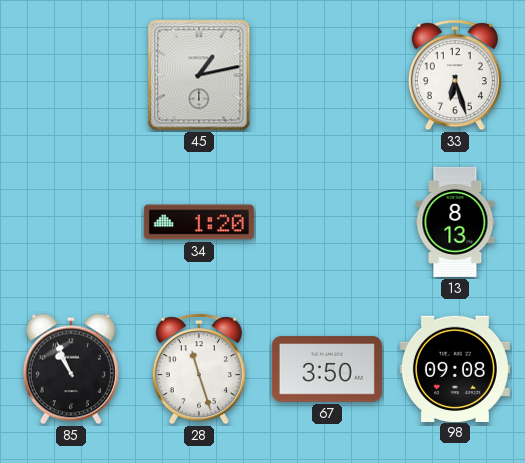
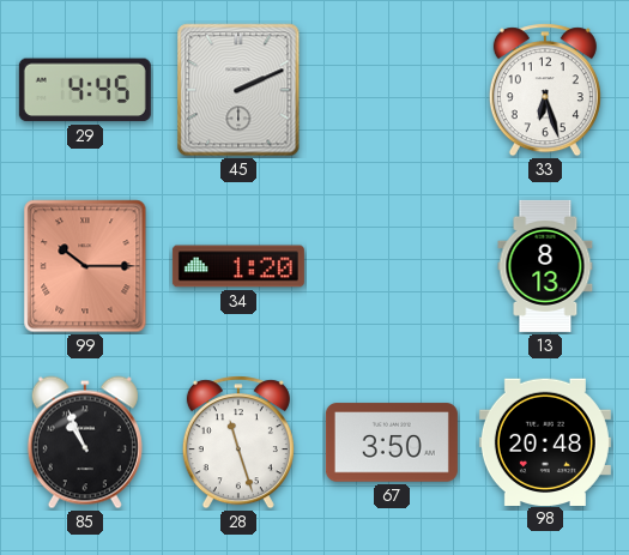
29: none -> 4:45 (85, 90)
45: 1:13 -> 2:11 (238, 90)
99: none -> 10:15 (85, 266)
98: 09:08 -> 20:48 (545, 441)
